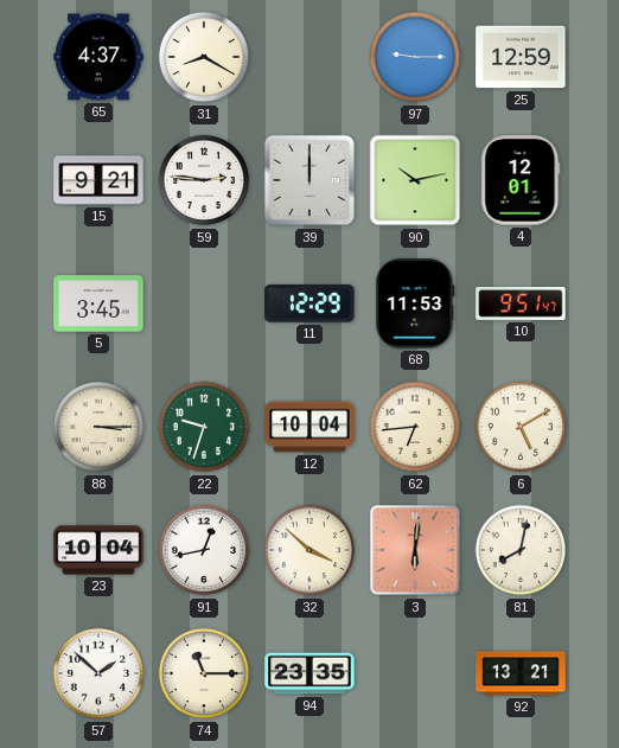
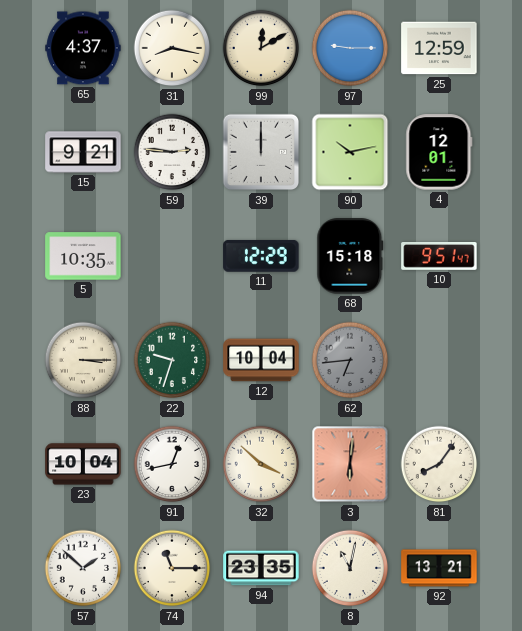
31: 8:20 -> 8:17 (172, 48)
99: none -> 12:10 (261, 48)
5: 3:45 -> 10:35 (83, 256)
68: 11:53 -> 15:18 (350, 256)
62 dial: cream -> grey (350, 360)
6: 5:10 -> none (521, 427)
81: 8:02 -> 8:06 (439, 464)
8: none -> 11:02 (350, 568)
